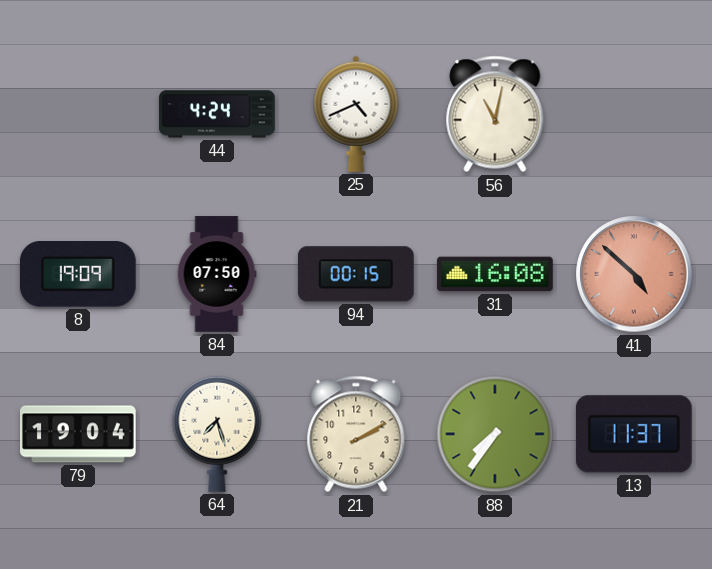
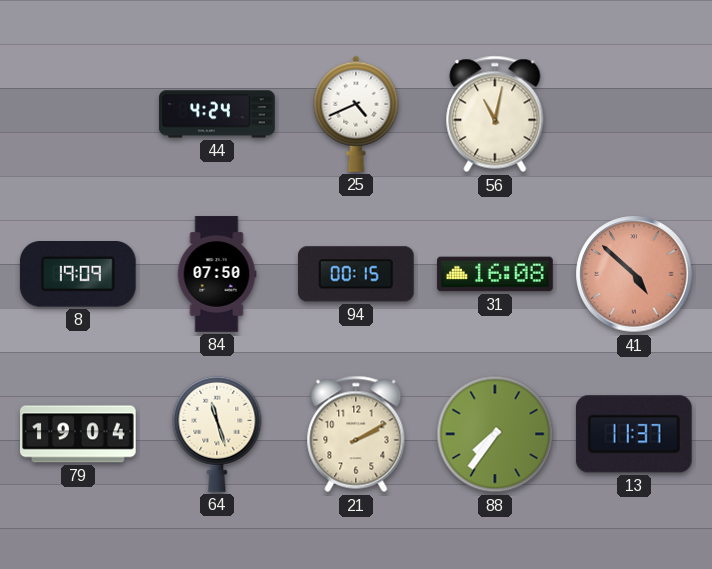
64: 7:27 -> 11:27 (217, 434)
